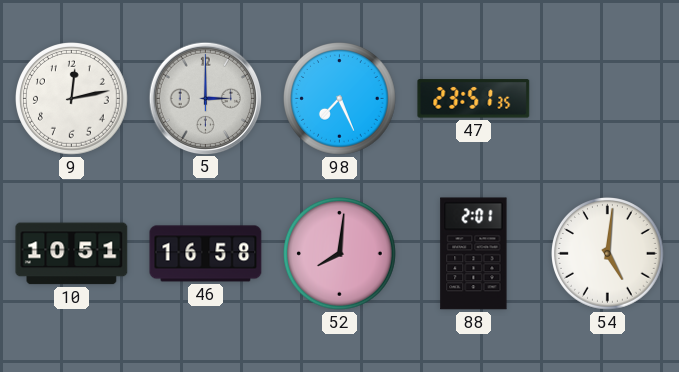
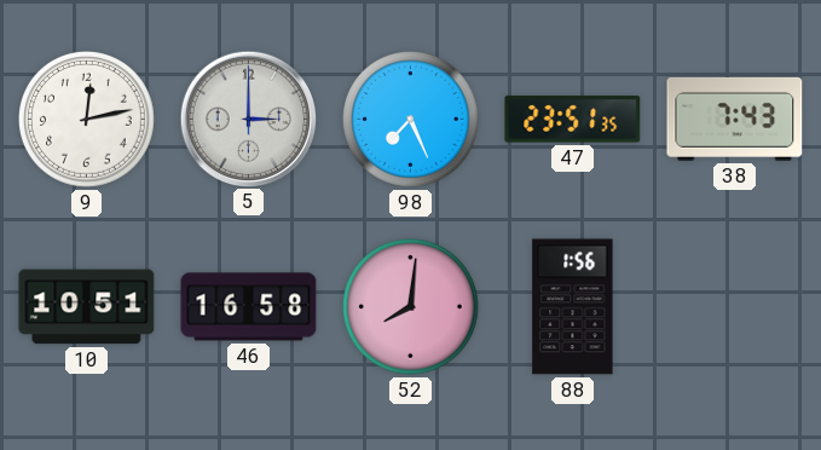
38: none -> 7:43 (735, 119)
88: 2:01 -> 1:56 (573, 307)
54: 5:01 -> none (608, 254)
